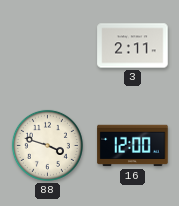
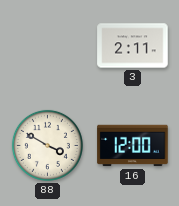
88: 3:48 -> 3:50 (47, 145)
